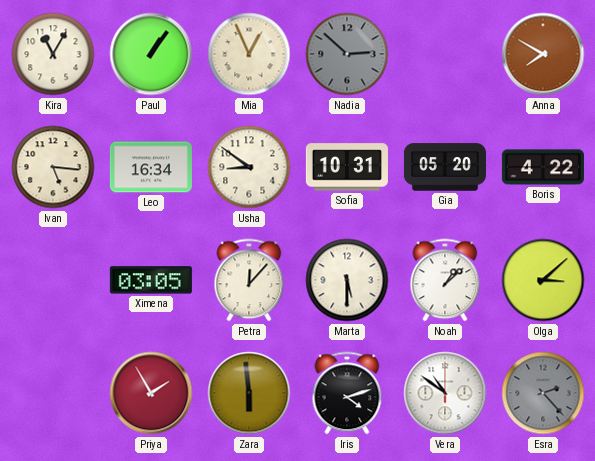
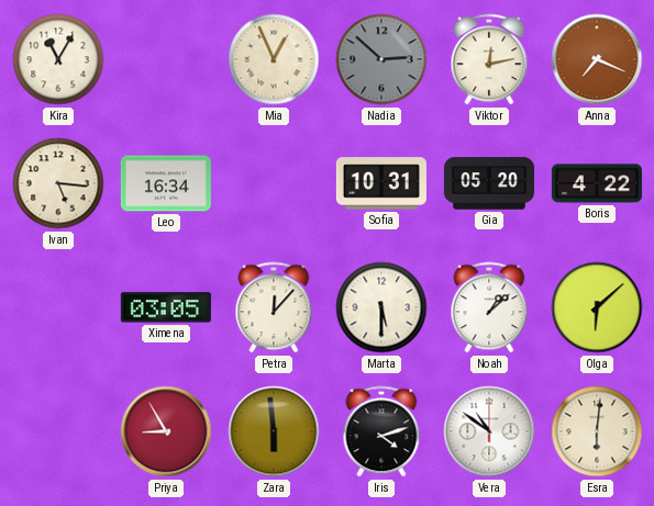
Paul: 1:06 -> none (151, 54)
Viktor: none -> 12:13 (489, 59)
Anna: 7:50 -> 7:19 (597, 59)
Usha: 8:51 -> none (249, 167)
Olga: 3:08 -> 6:08 (597, 307)
Priya: 1:55 -> 8:55 (166, 431)
Esra: 2:23 -> 6:01 (597, 431)
Esra dial: grey -> cream (597, 431)
